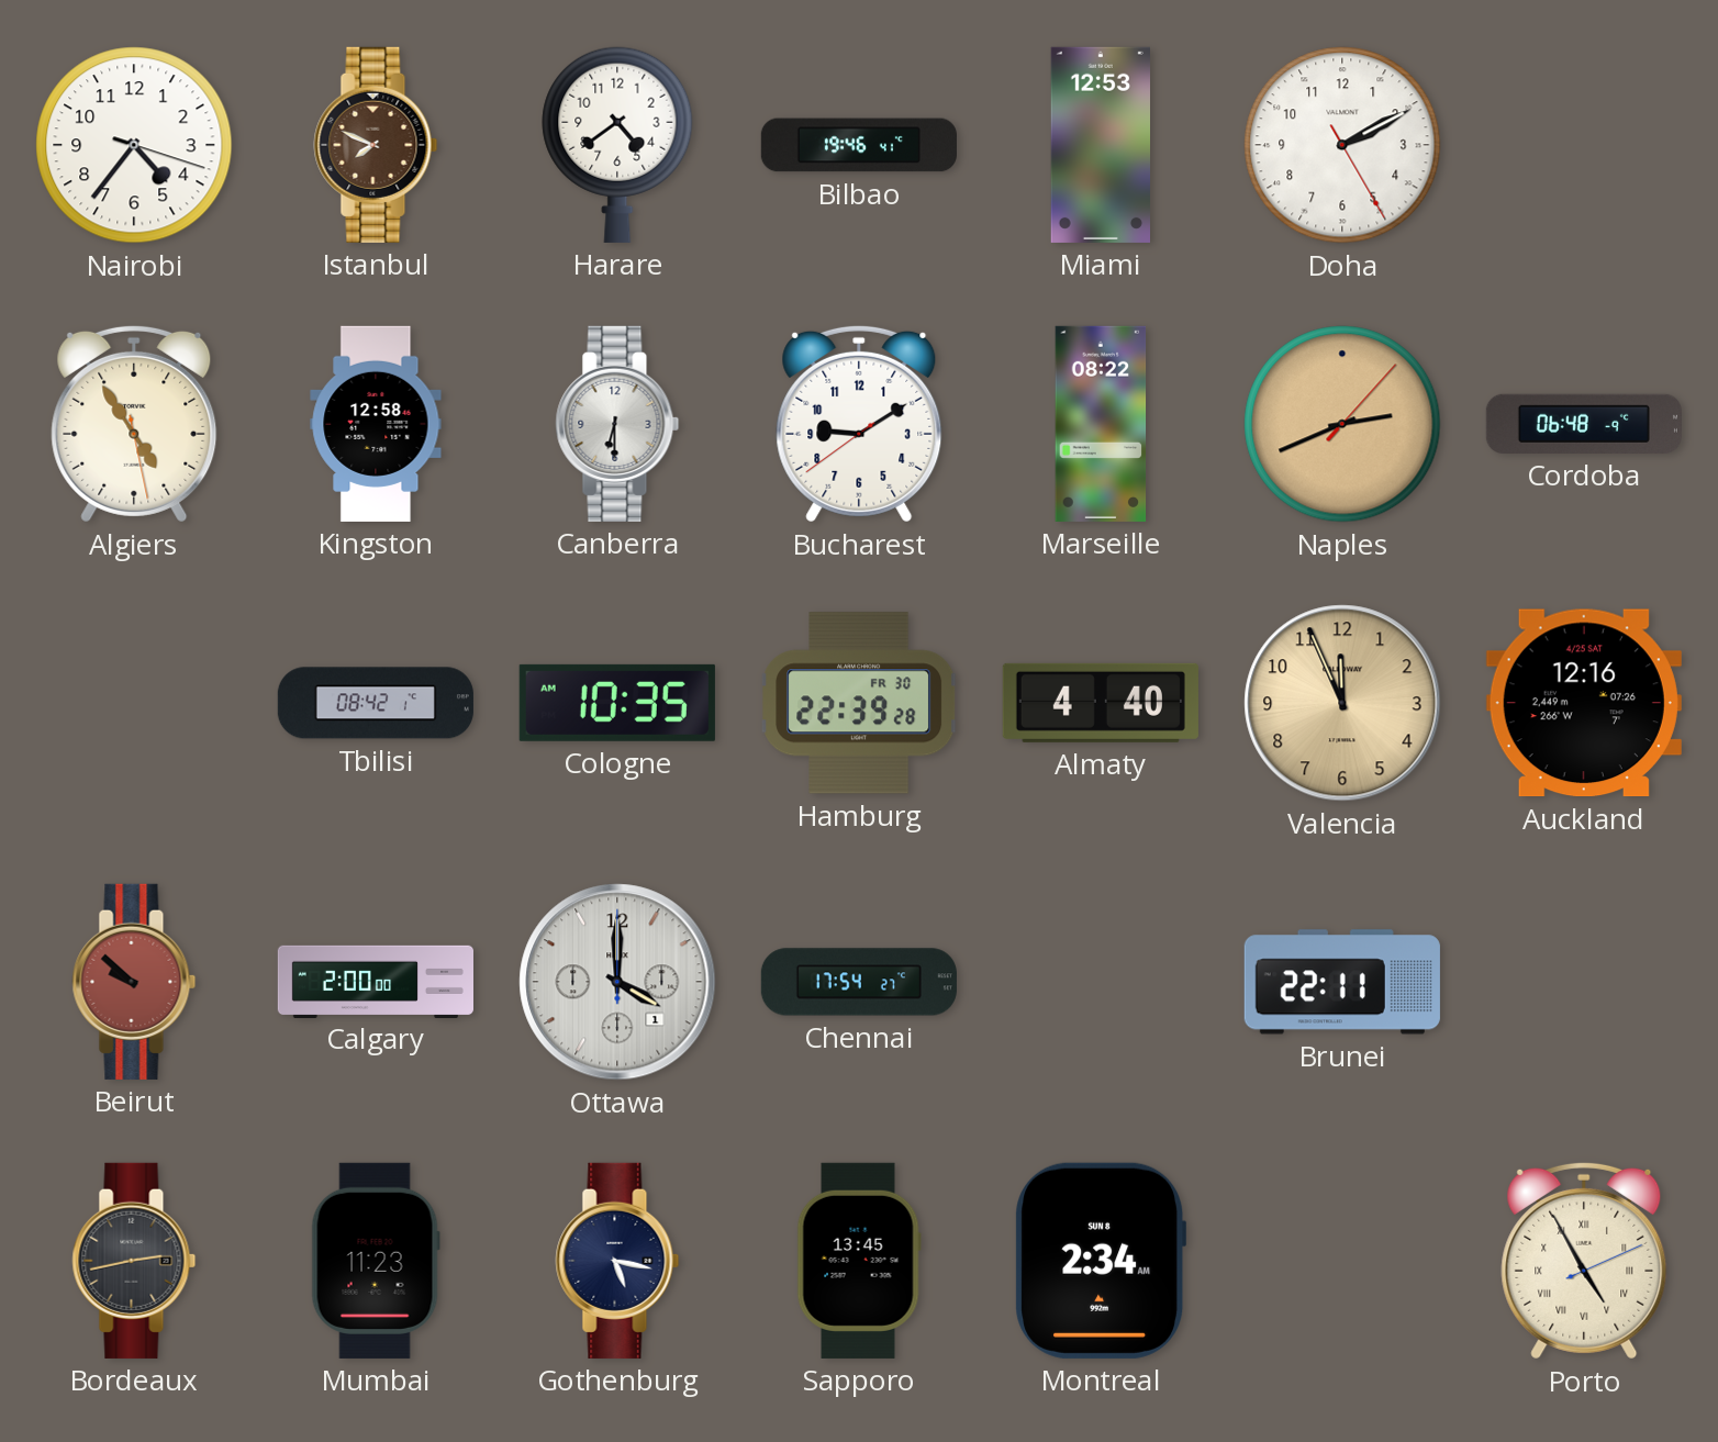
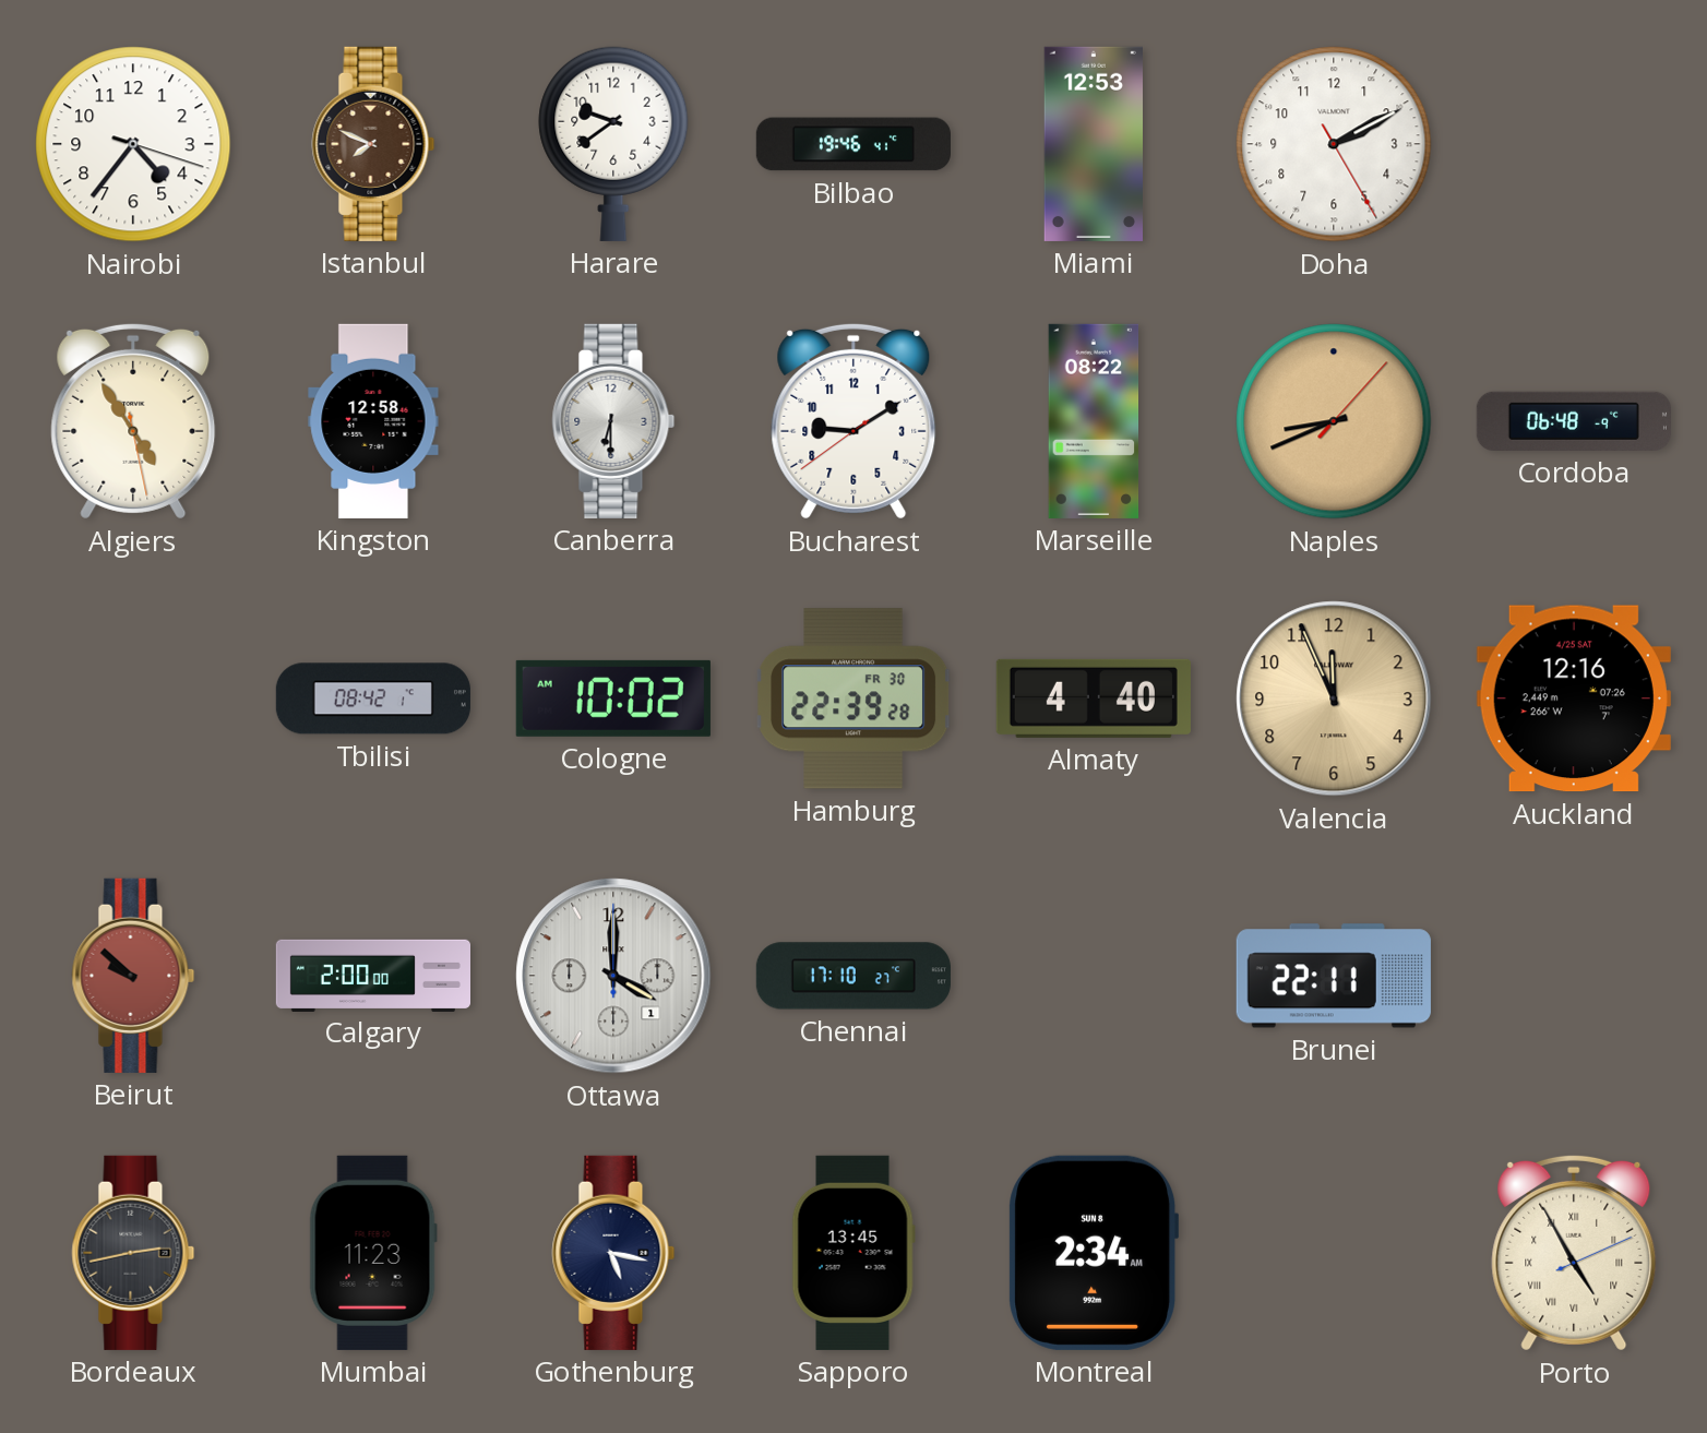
Harare: 4:39 -> 9:39 (613, 144)
Naples: 2:41 -> 8:41 (1334, 421)
Cologne: 10:35 -> 10:02 (613, 698)
Chennai: 17:54 -> 17:10 (853, 976)
